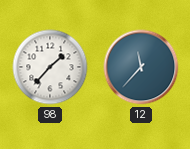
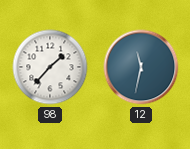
12: 11:37 -> 11:32 (141, 67)
